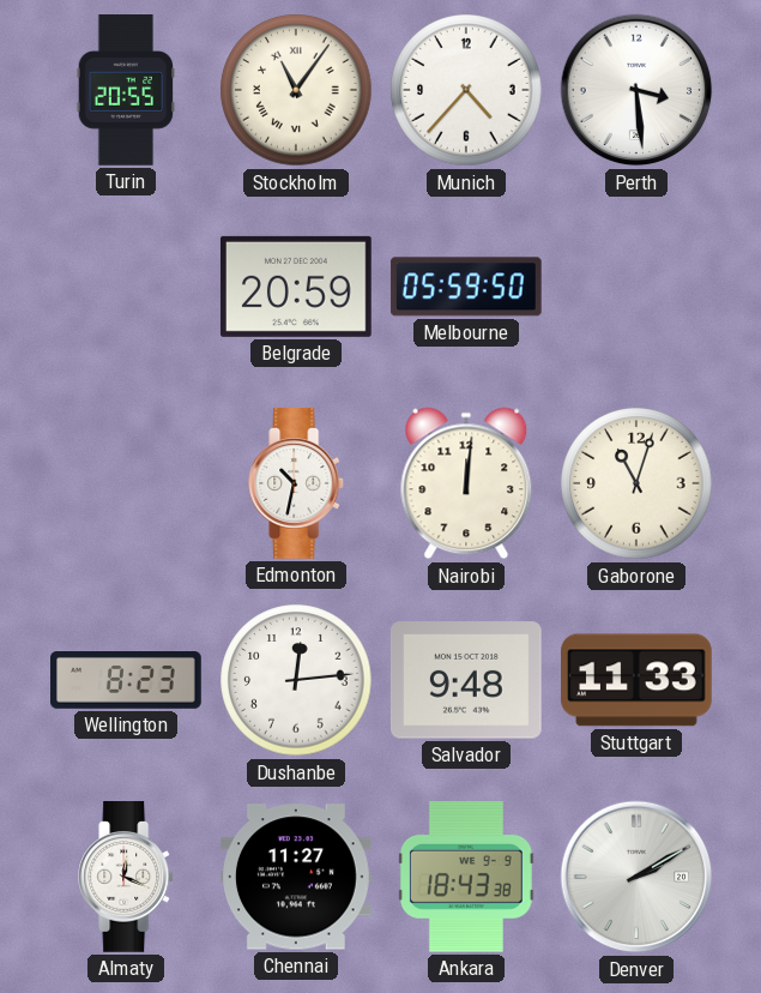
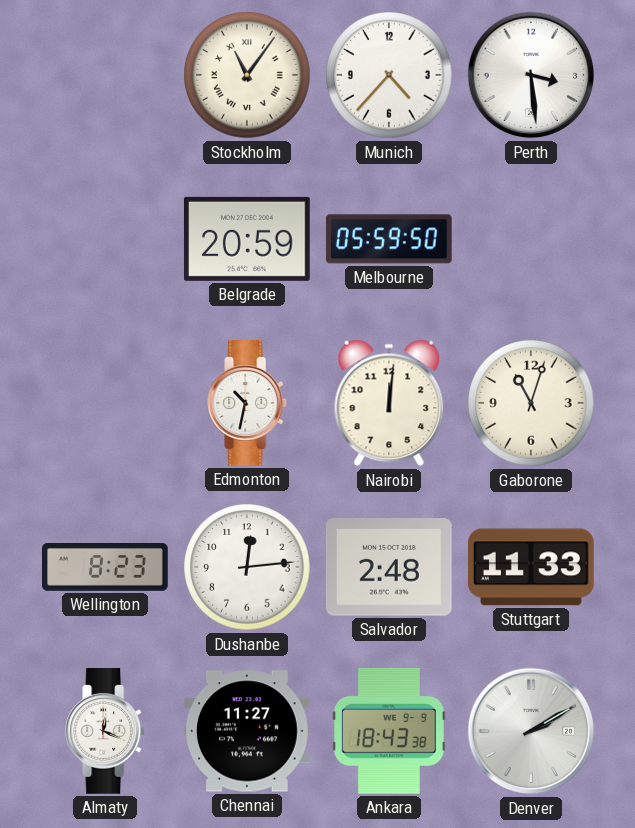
Turin: 20:55 -> none (126, 91)
Salvador: 9:48 -> 2:48 (389, 567)
